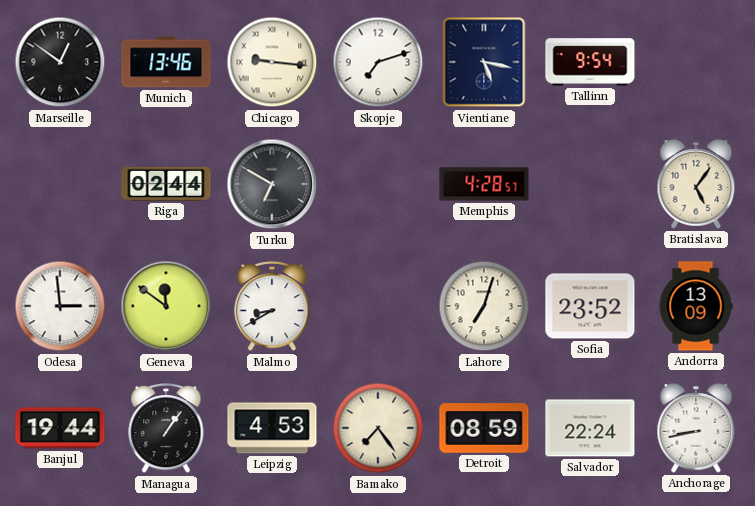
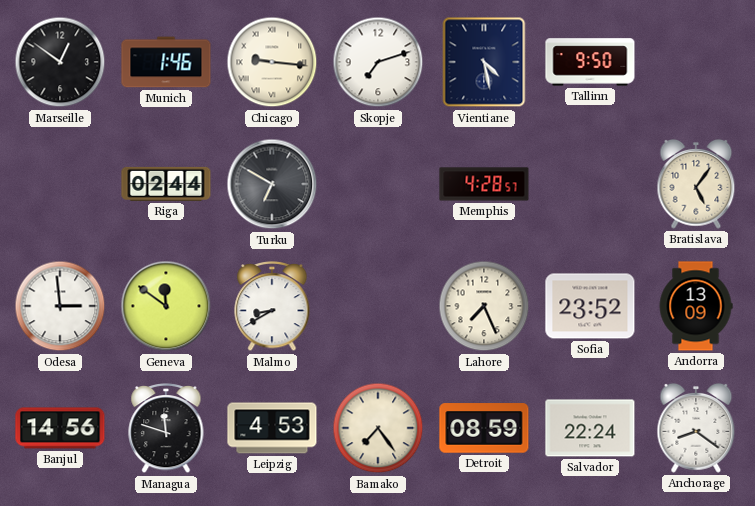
Munich: 13:46 -> 1:46 (166, 62)
Vientiane: 5:17 -> 4:28 (484, 62)
Tallinn: 9:54 -> 9:50 (590, 62)
Lahore: 7:03 -> 7:26 (484, 306)
Banjul: 19:44 -> 14:56 (60, 428)
Managua: 1:06 -> 11:48 (166, 429)
Anchorage: 8:43 -> 8:21 (696, 428)
